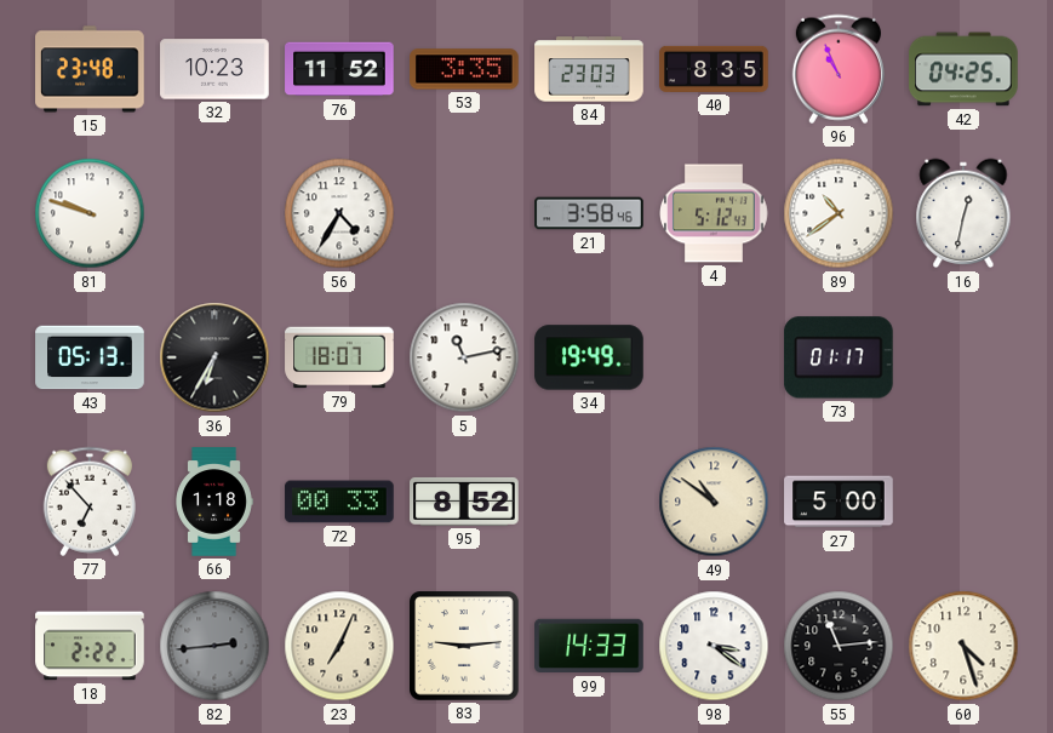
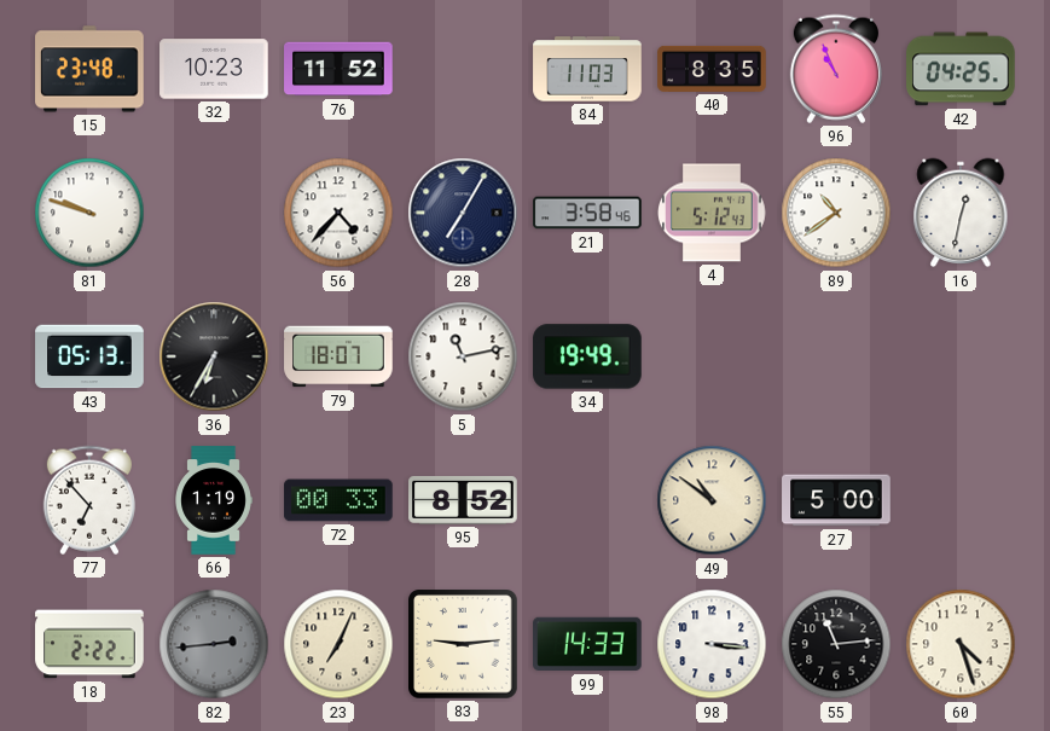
53: 3:35 -> none (464, 69)
84: 23:03 -> 11:03 (587, 69)
56: 4:35 -> 4:37 (338, 213)
28: none -> 7:05 (463, 213)
73: 01:17 -> none (839, 357)
66: 1:18 -> 1:19 (214, 500)
98: 3:21 -> 3:16 (712, 644)
